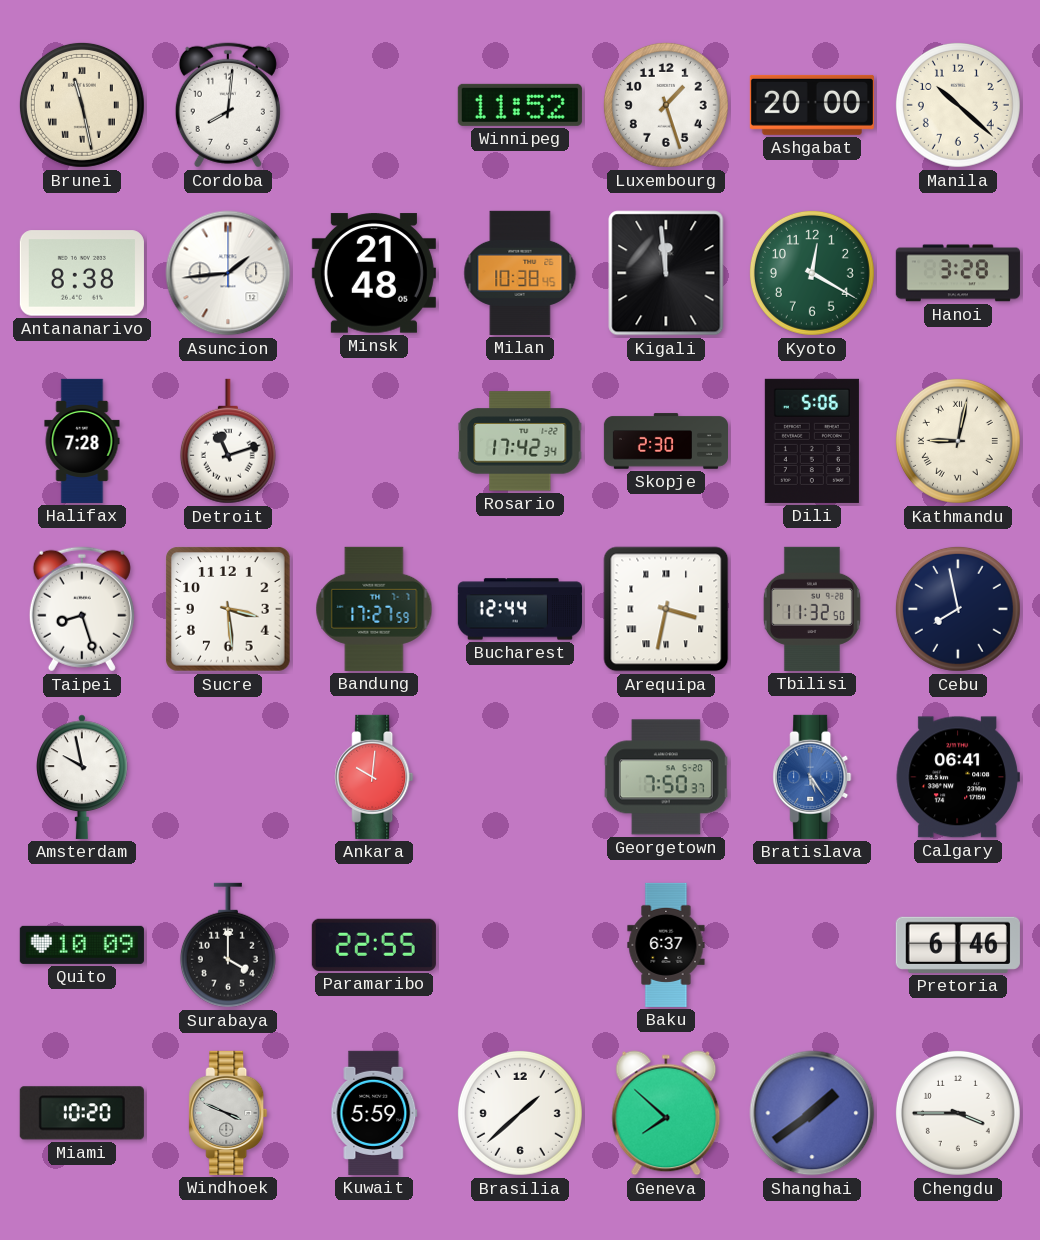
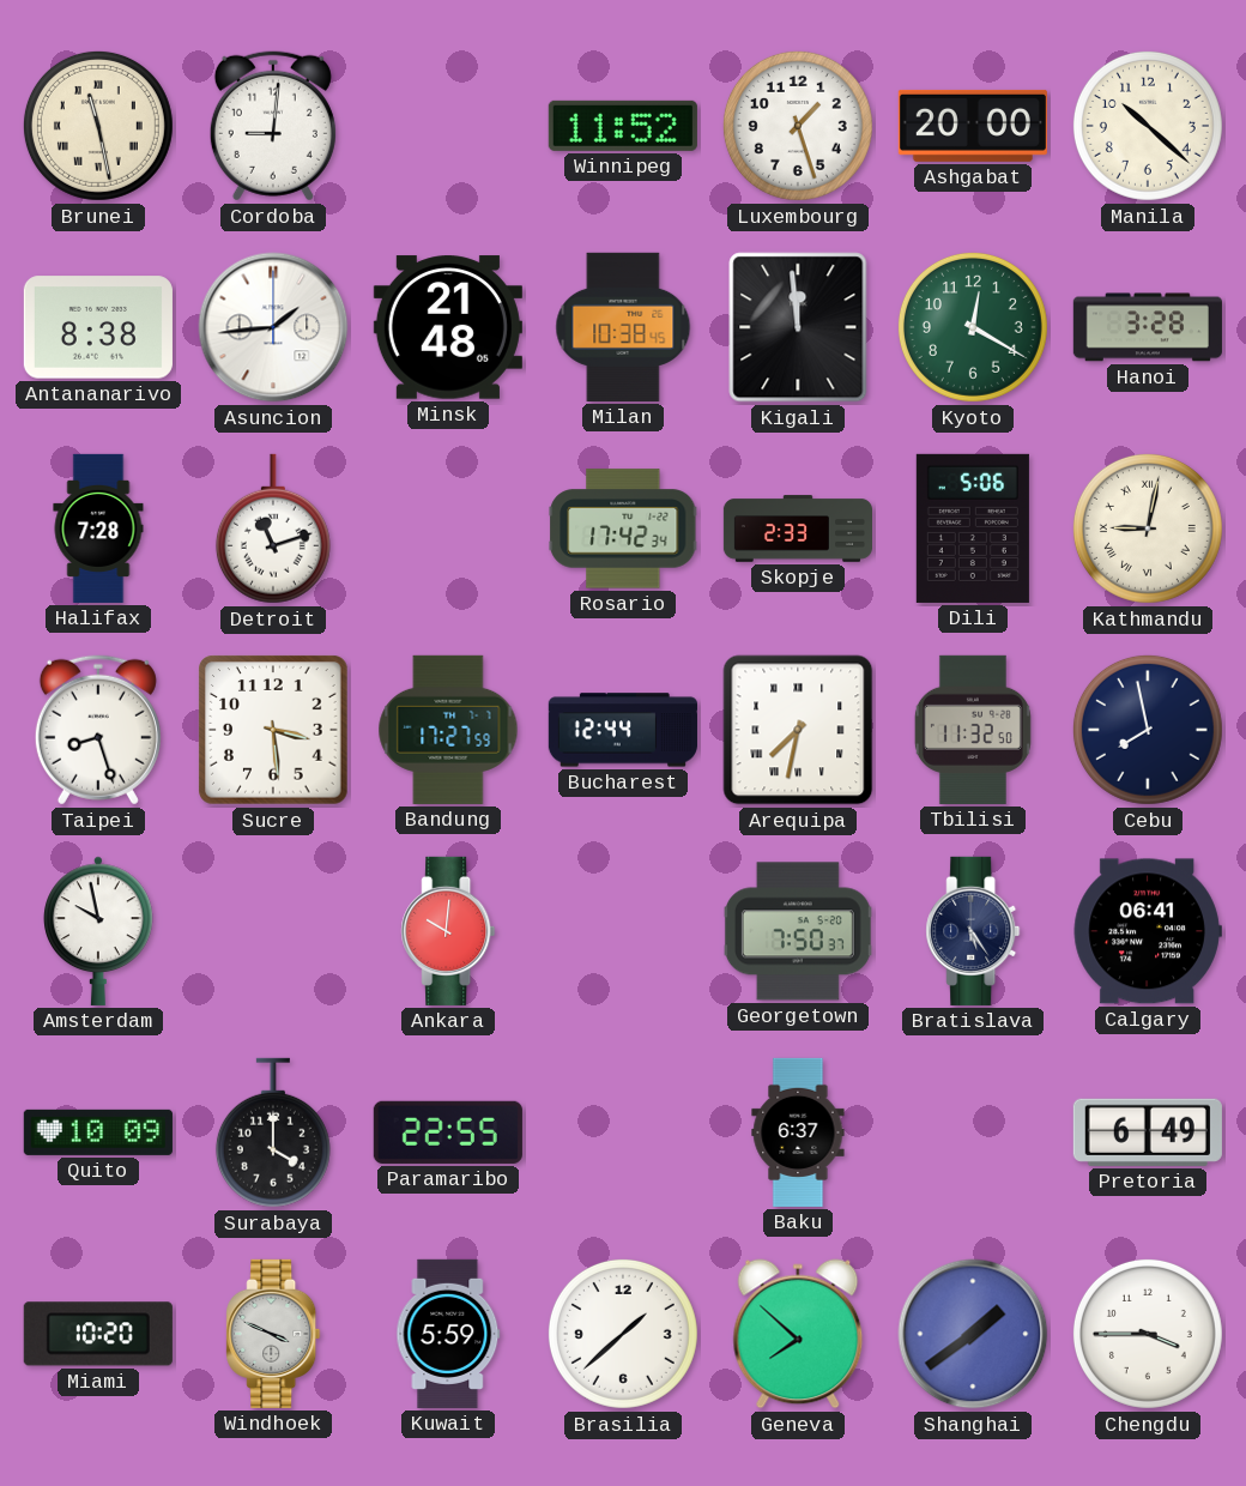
Cordoba: 8:01 -> 9:01 (273, 126)
Skopje: 2:30 -> 2:33 (797, 528)
Arequipa: 3:32 -> 7:32 (798, 730)
Bratislava dial: blue -> navy (973, 931)
Pretoria: 6:46 -> 6:49 (1148, 1132)
